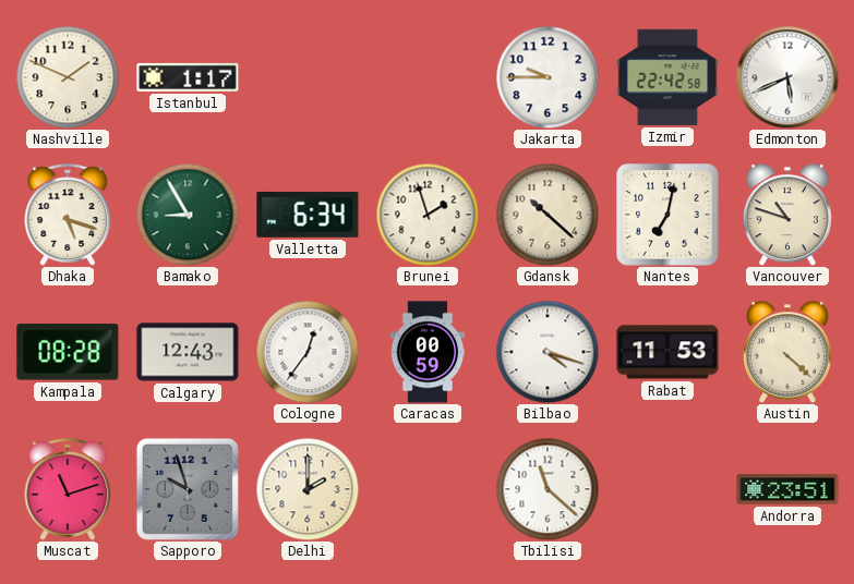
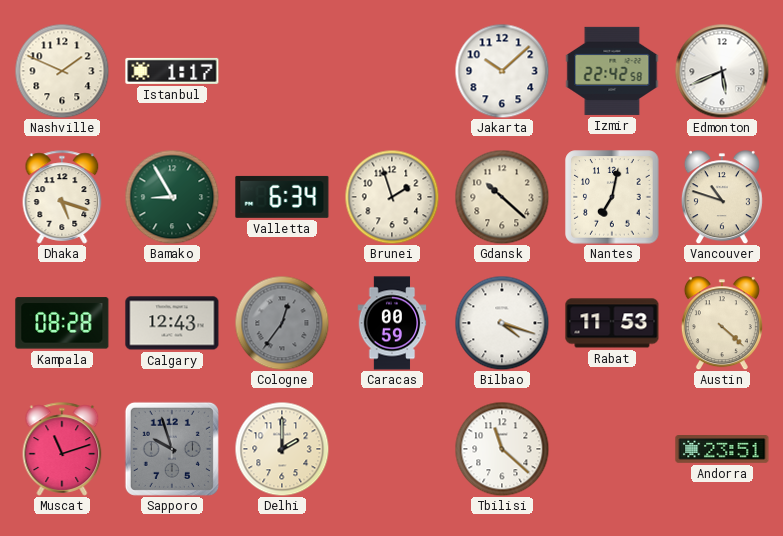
Jakarta: 9:45 -> 10:08 (502, 71)
Cologne dial: white -> grey (282, 323)
